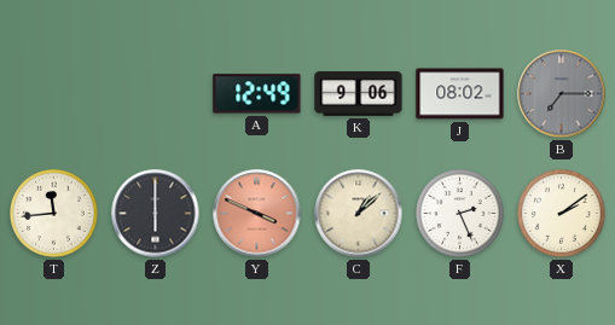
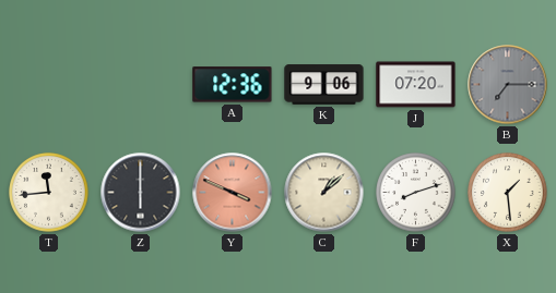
A: 12:49 -> 12:36 (233, 85)
J: 08:02 -> 07:20 (416, 85)
F: 2:26 -> 8:12 (416, 193)
X: 2:09 -> 1:29 (508, 193)
